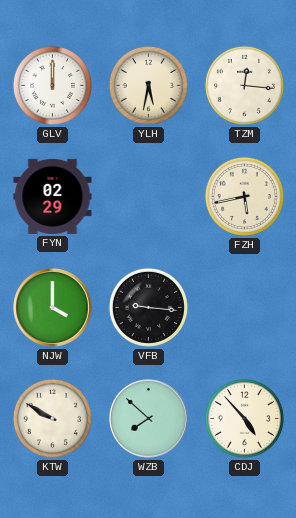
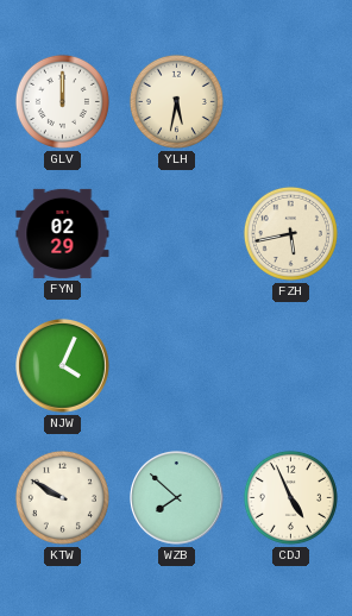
TZM: 12:16 -> none (244, 85)
NJW: 4:00 -> 4:04 (63, 366)
VFB: 9:16 -> none (148, 307)
CDJ: 4:53 -> 4:56 (290, 497)
